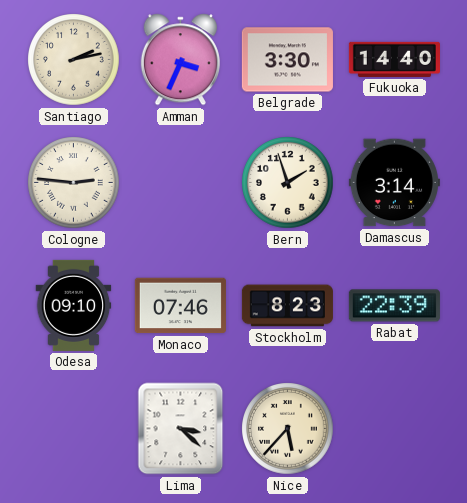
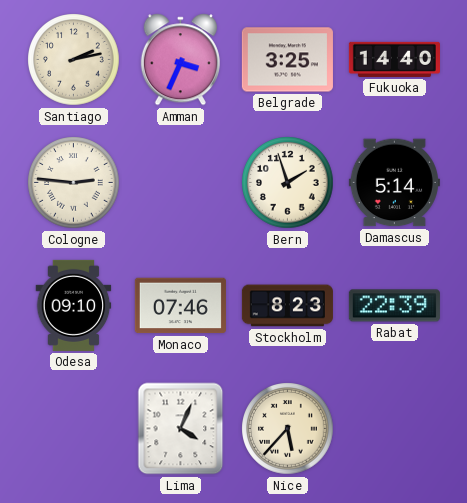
Belgrade: 3:30 -> 3:25 (287, 60)
Damascus: 3:14 -> 5:14 (394, 183)
Lima: 3:22 -> 4:04 (181, 429)
